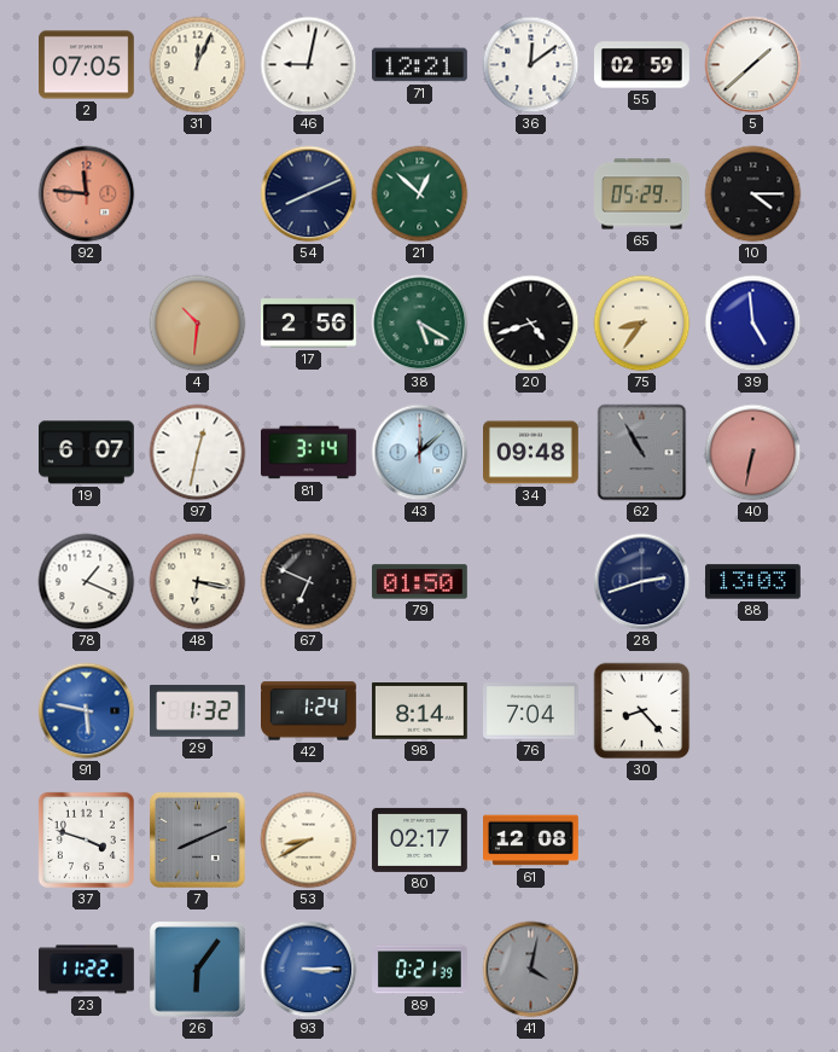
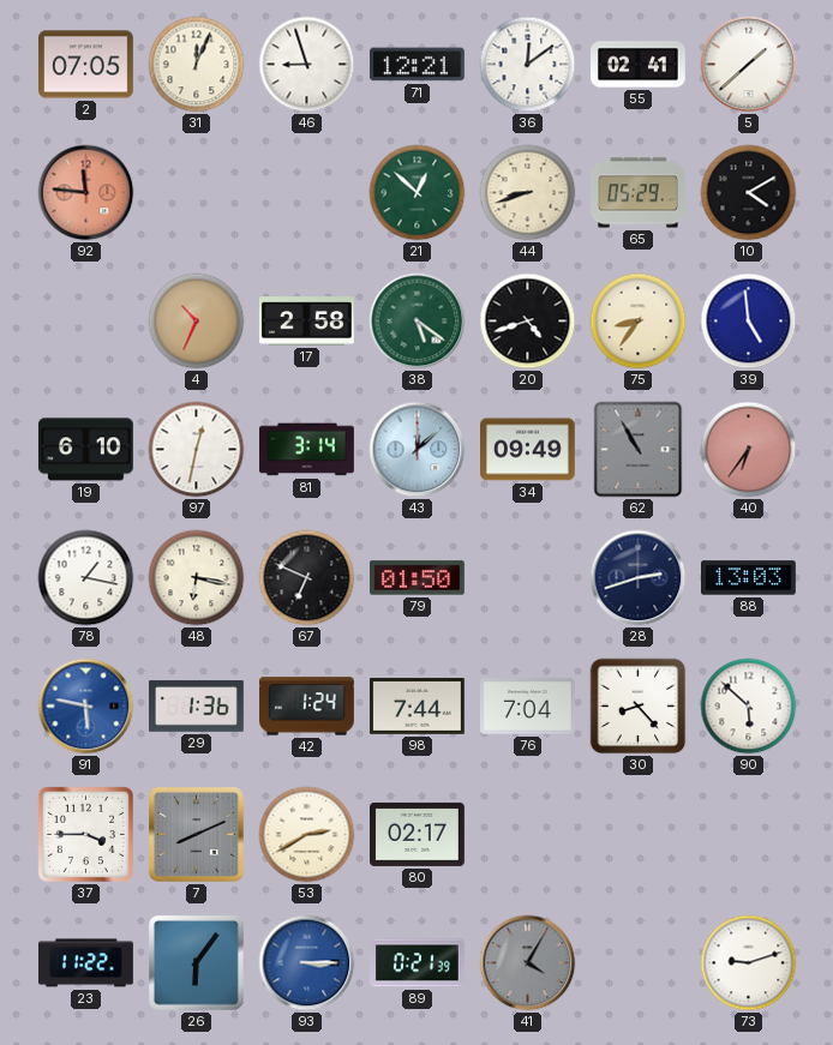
46: 9:02 -> 8:57 (307, 65)
55: 02:59 -> 02:41 (639, 65)
54: 8:11 -> none (309, 194)
44: none -> 8:42 (528, 193)
10: 4:15 -> 4:10 (749, 193)
4: 10:31 -> 10:34 (197, 322)
17: 2:56 -> 2:58 (306, 322)
38: 5:20 -> 5:21 (418, 322)
19: 6:07 -> 6:10 (85, 450)
34: 09:48 -> 09:49 (528, 450)
40: 6:32 -> 6:36 (749, 450)
78: 1:19 -> 1:17 (86, 578)
29: 1:32 -> 1:36 (197, 707)
98: 8:14 -> 7:44 (418, 707)
90: none -> 5:52 (749, 707)
37: 3:48 -> 3:45 (85, 834)
53: 8:40 -> 2:40 (307, 835)
61: 12:08 -> none (531, 841)
41: 4:02 -> 4:05 (528, 963)
73: none -> 9:12 (749, 963)
